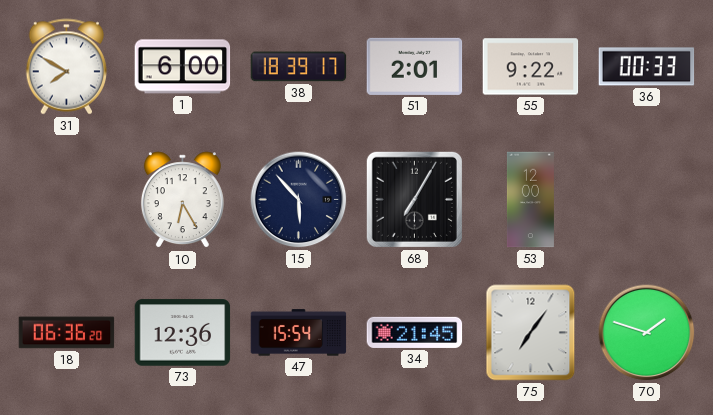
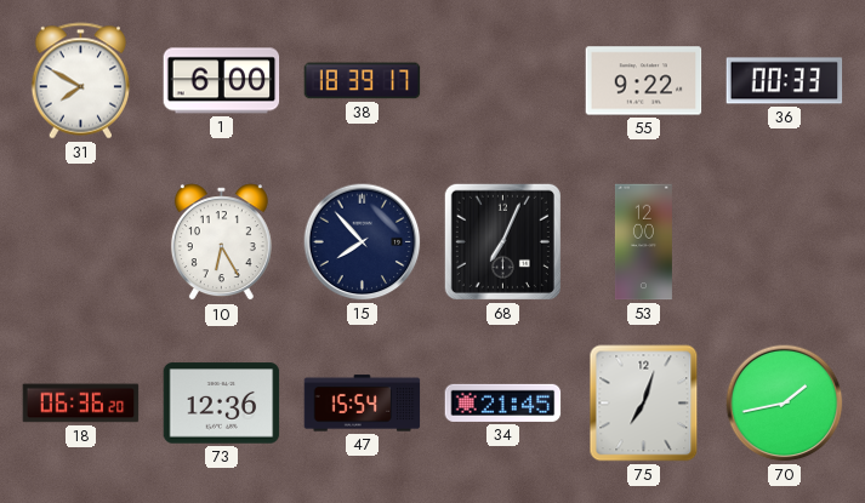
51: 2:01 -> none (415, 66)
15: 5:53 -> 7:53 (363, 242)
68: 7:05 -> 7:04 (502, 241)
75: 7:06 -> 7:03 (644, 404)
70: 1:48 -> 1:43 (785, 404)
